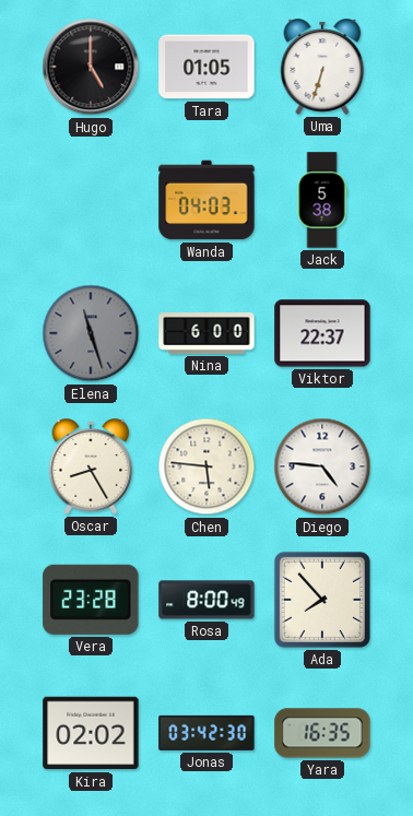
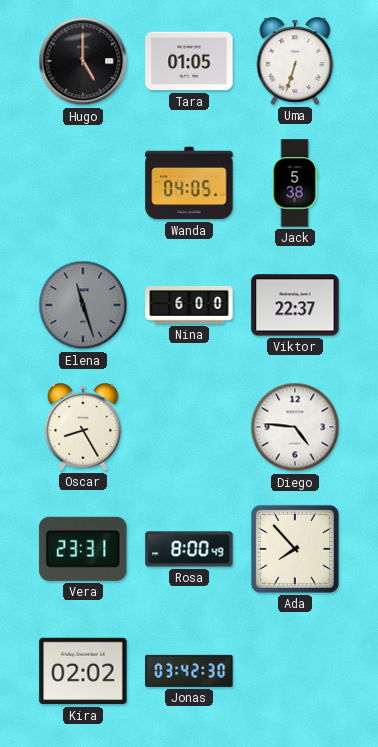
Wanda: 04:03 -> 04:05 (189, 183)
Chen: 5:46 -> none (206, 466)
Vera: 23:28 -> 23:31 (83, 549)
Yara: 16:35 -> none (322, 733)
